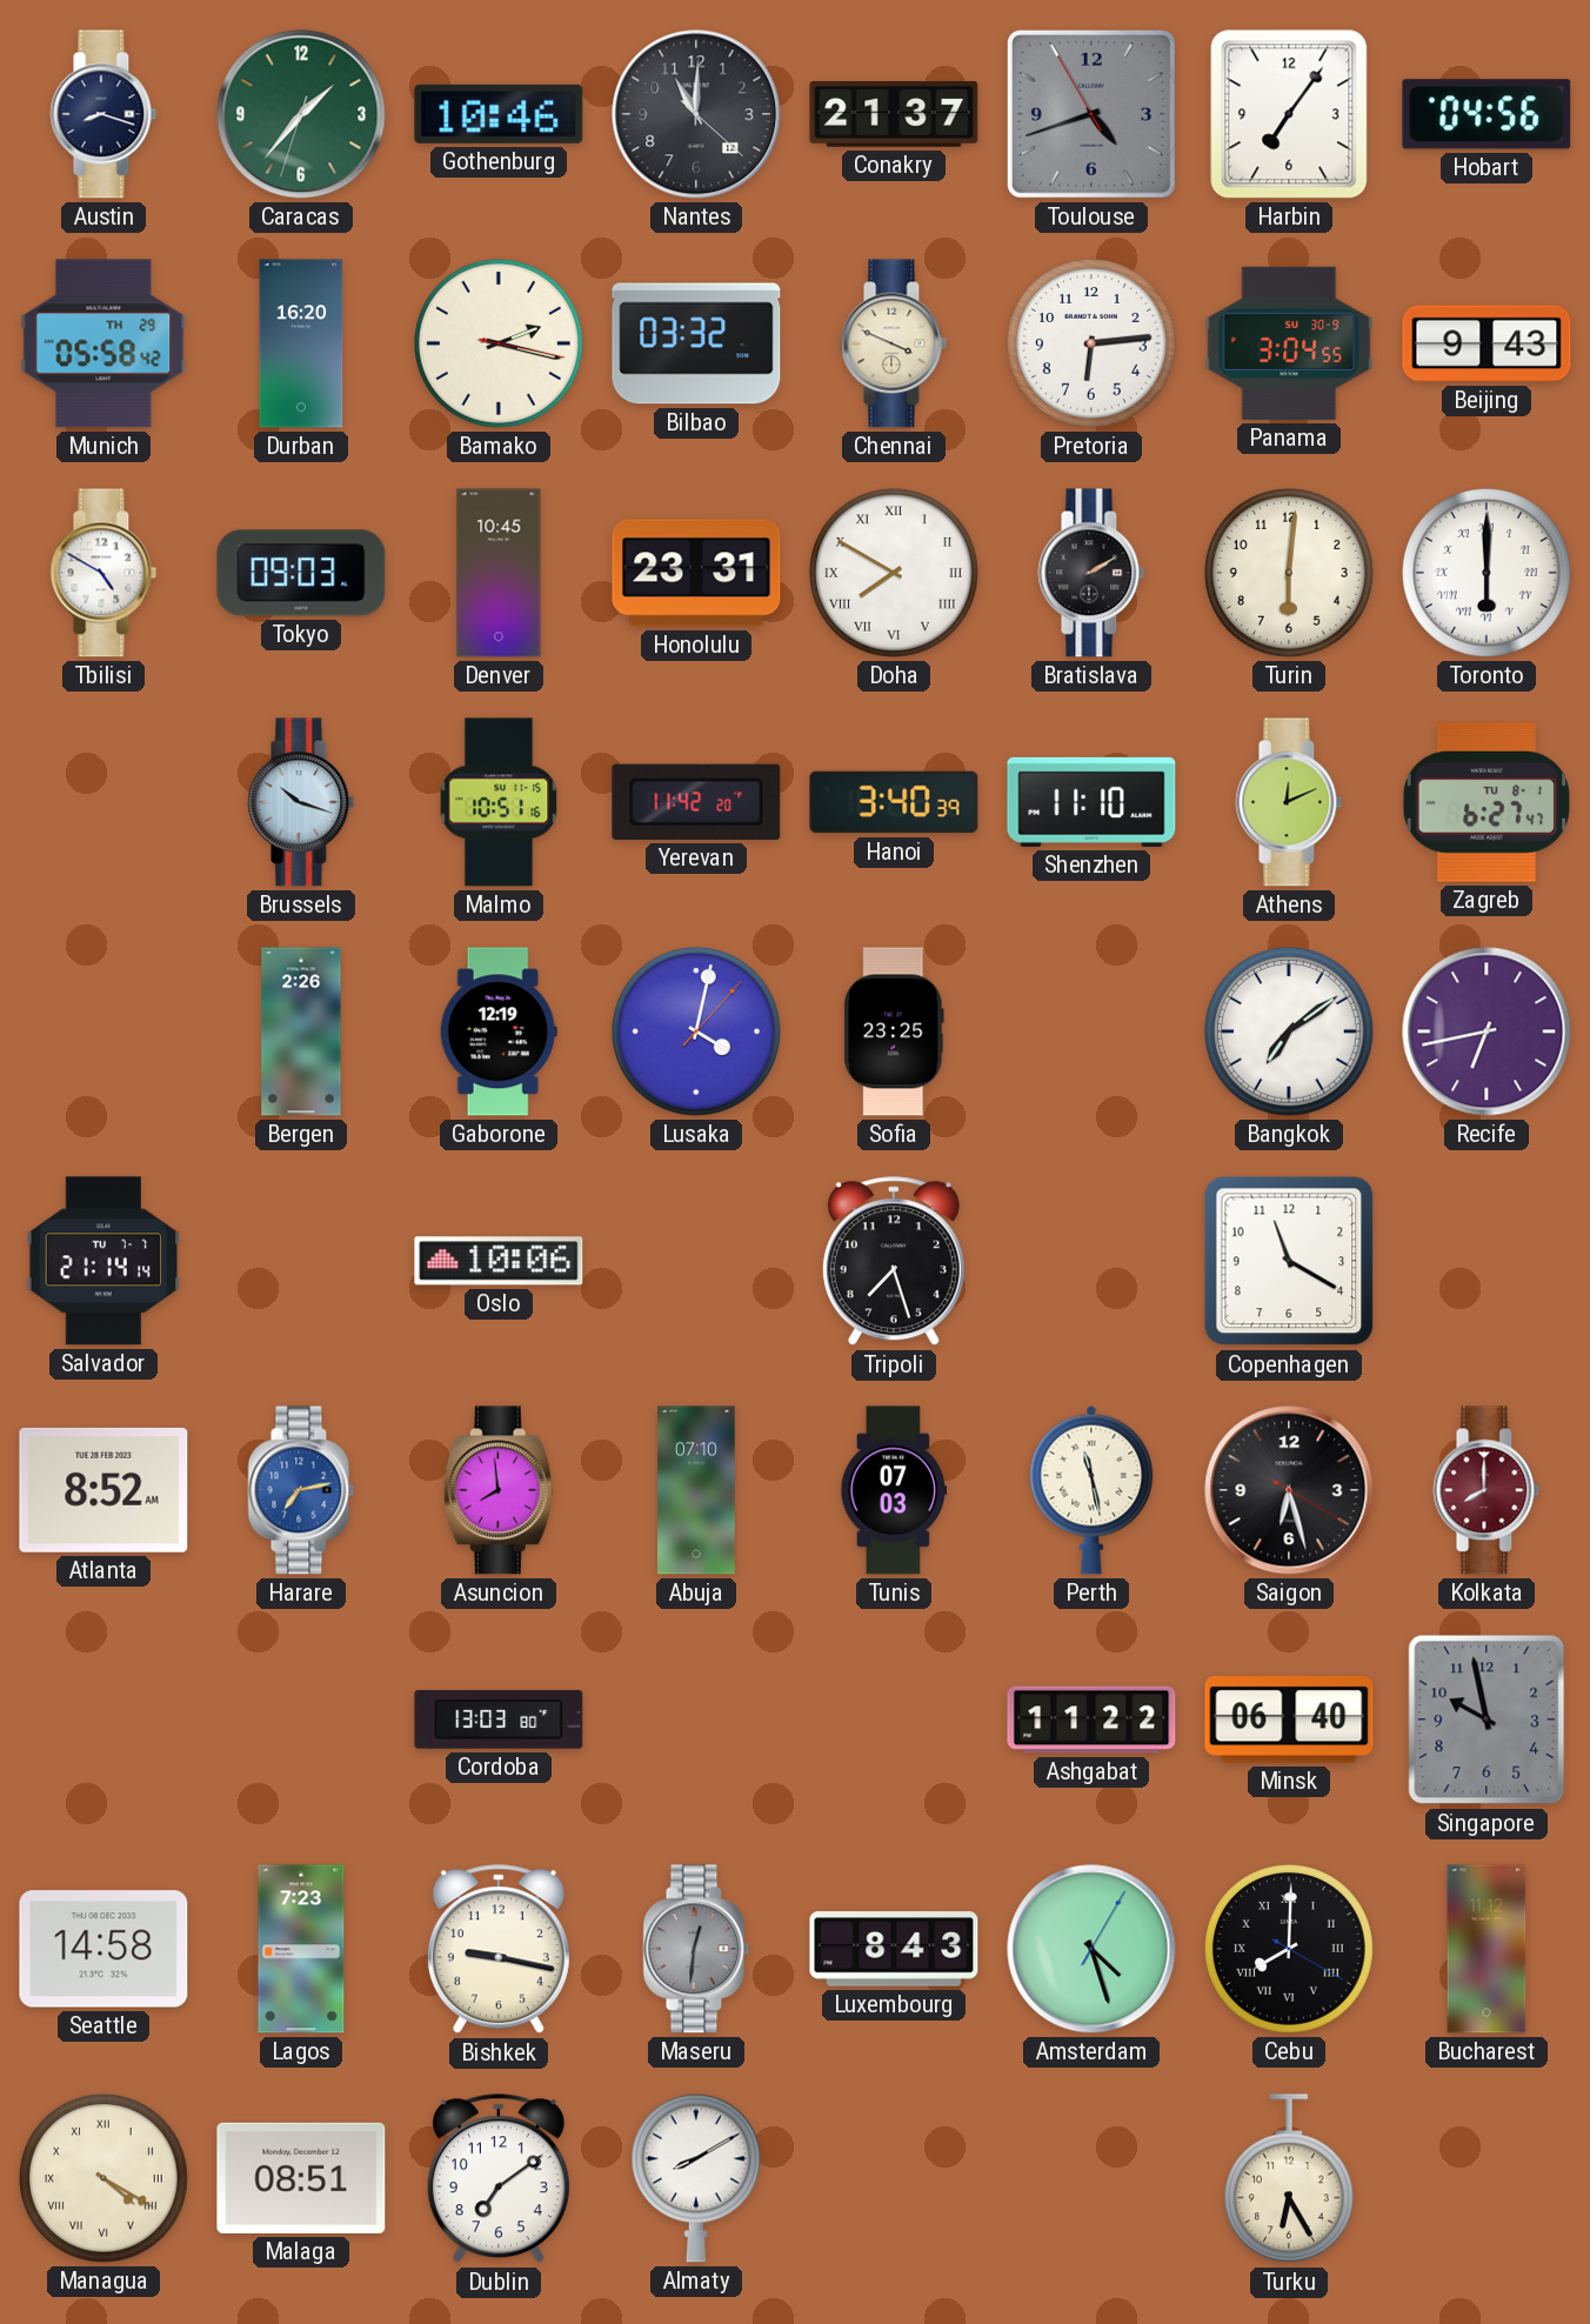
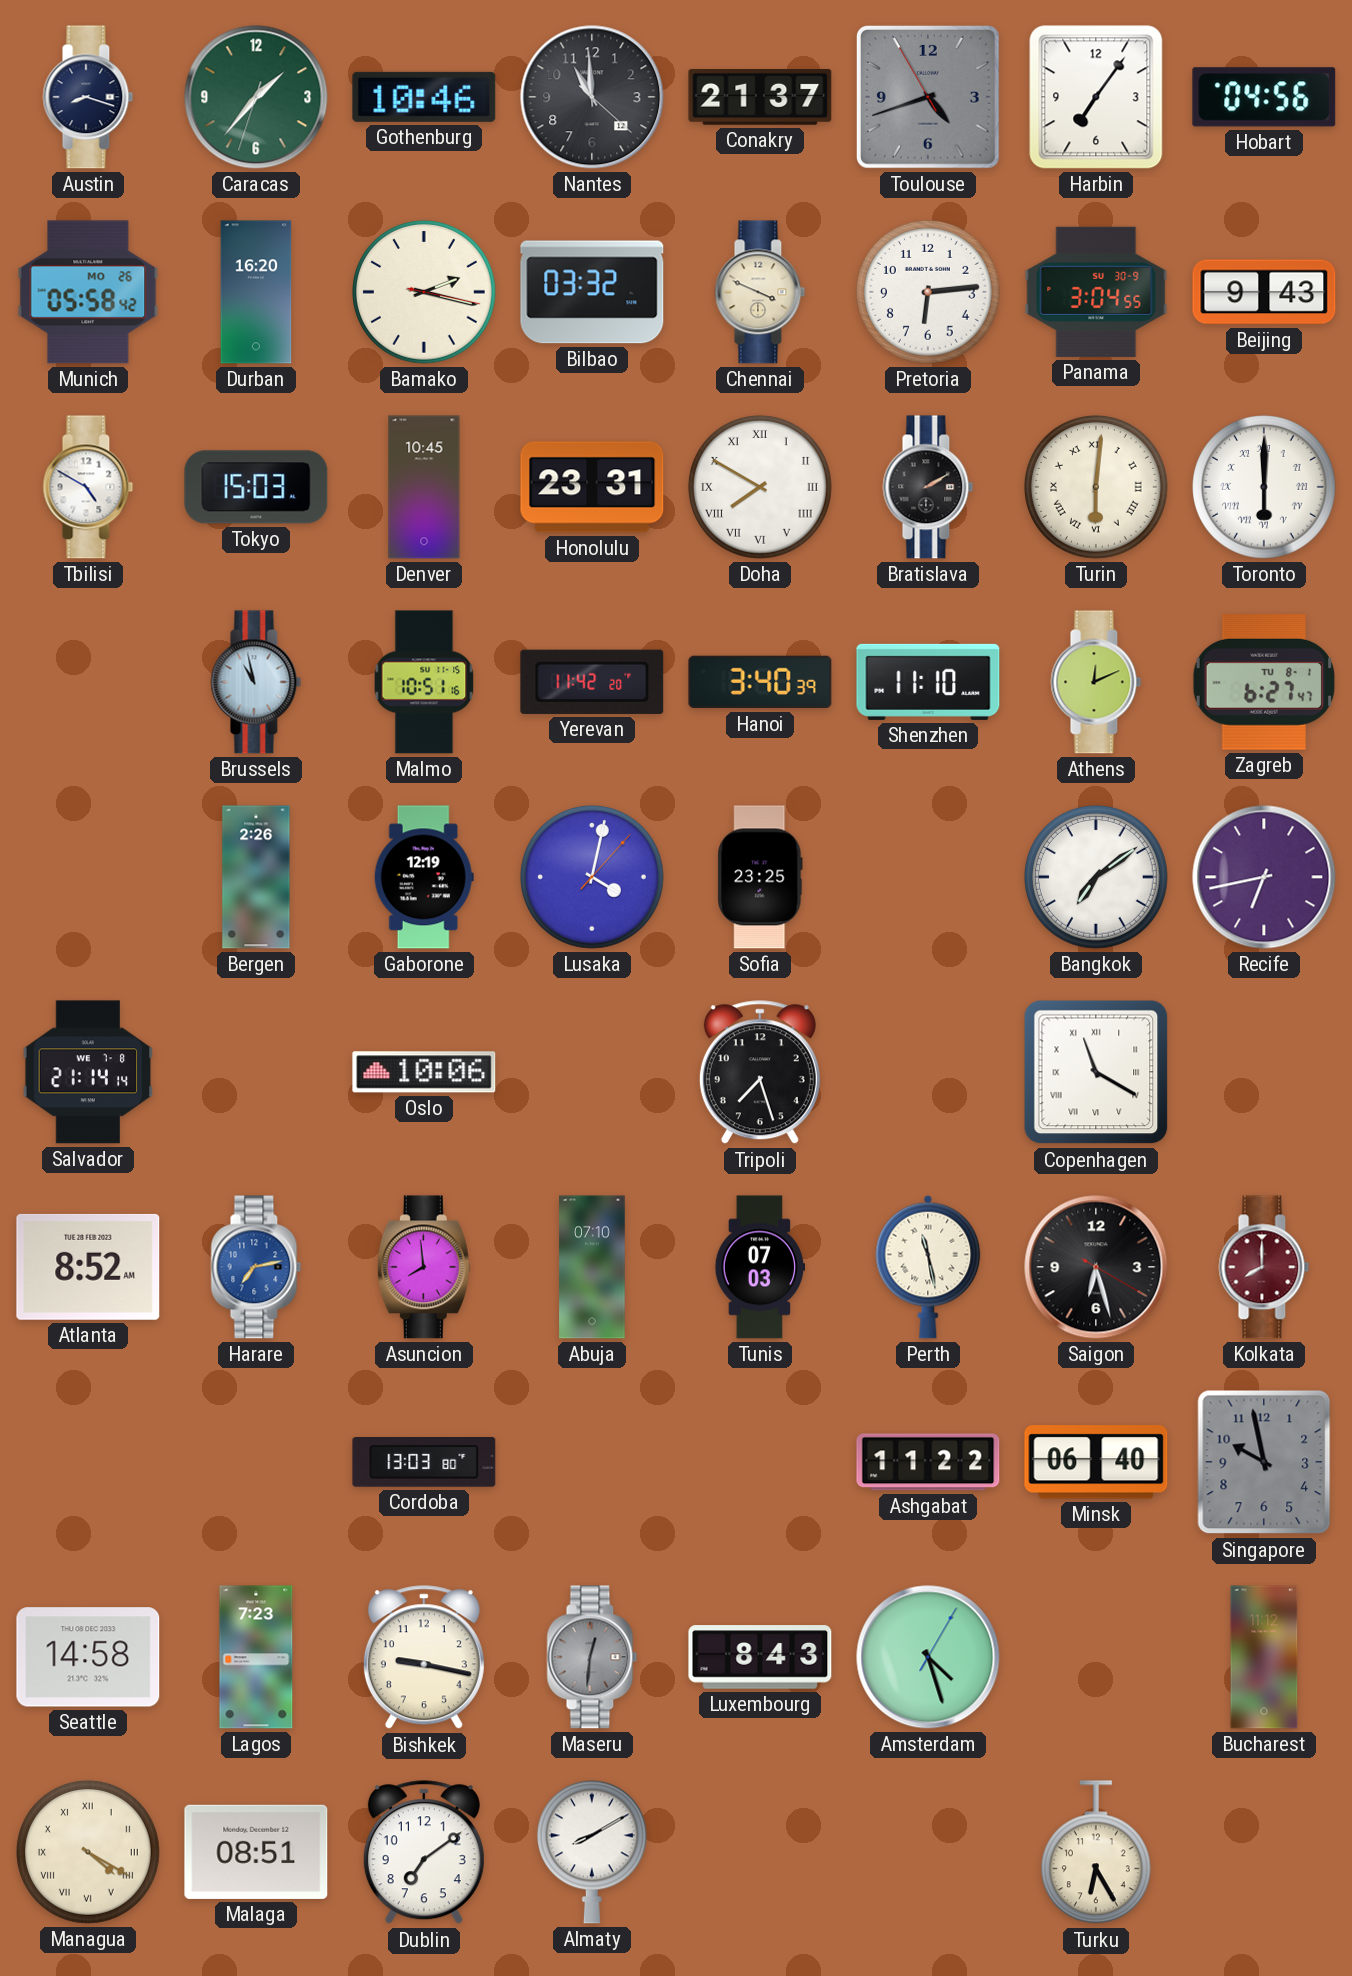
Nantes: 11:00 -> 10:59 (592, 97)
Munich date: TH 29 -> MO 26 (88, 292)
Tokyo: 09:03 -> 15:03 (256, 487)
Turin numerals: Arabic -> Roman (1096, 487)
Brussels: 10:18 -> 10:58 (256, 682)
Salvador date: TU 7-7 -> WE 7-8 (88, 1072)
Copenhagen numerals: Arabic -> Roman (1096, 1072)
Cebu: 8:00 -> none (1289, 1949)
